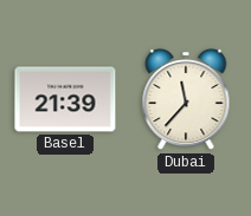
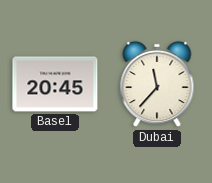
Basel: 21:39 -> 20:45 (55, 84)
